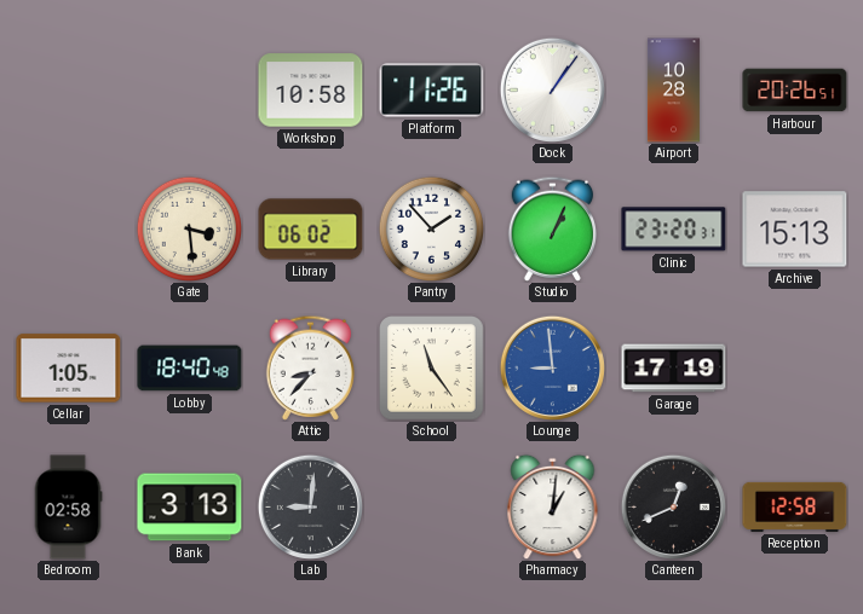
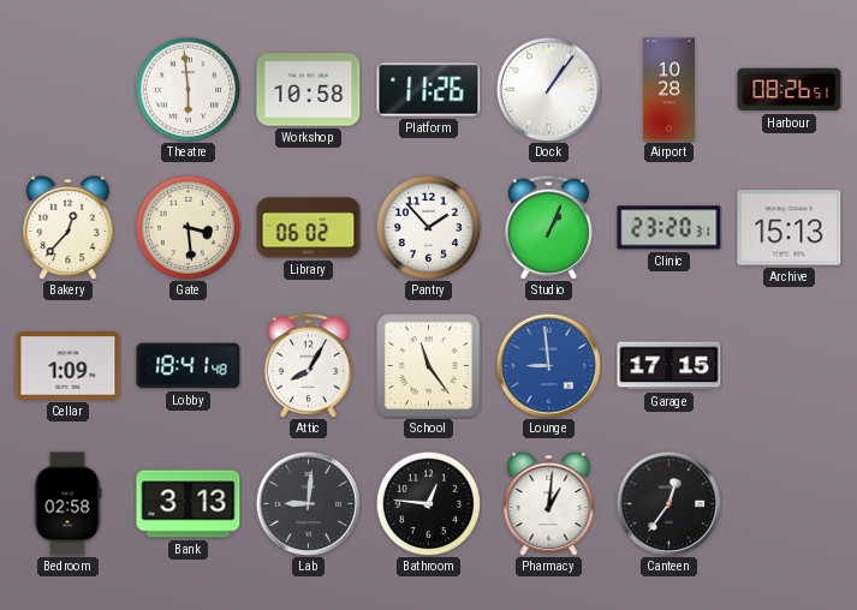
Theatre: none -> 5:59 (188, 89)
Harbour: 20:26 -> 08:26 (790, 90)
Bakery: none -> 12:37 (69, 227)
Cellar: 1:05 -> 1:09 (69, 366)
Lobby: 18:40 -> 18:41 (189, 366)
Attic: 8:37 -> 8:05 (309, 365)
Garage: 17:19 -> 17:15 (669, 366)
Bathroom: none -> 12:46 (428, 503)
Canteen: 12:41 -> 12:36 (668, 503)
Reception: 12:58 -> none (795, 506)
